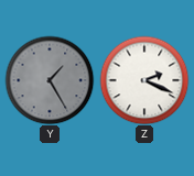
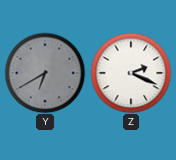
Y: 1:25 -> 6:40 (45, 73)
